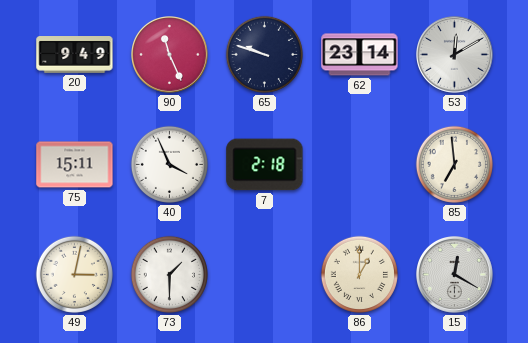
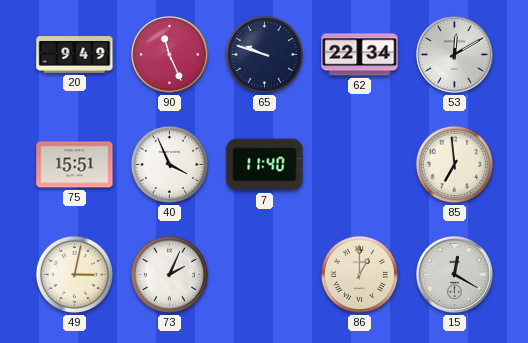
62: 23:14 -> 22:34 (360, 55)
75: 15:11 -> 15:51 (75, 165)
7: 2:18 -> 11:40 (265, 165)
73: 1:30 -> 2:04 (169, 274)
